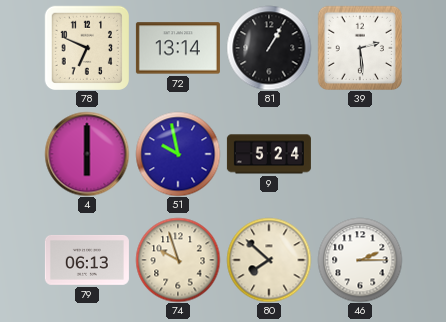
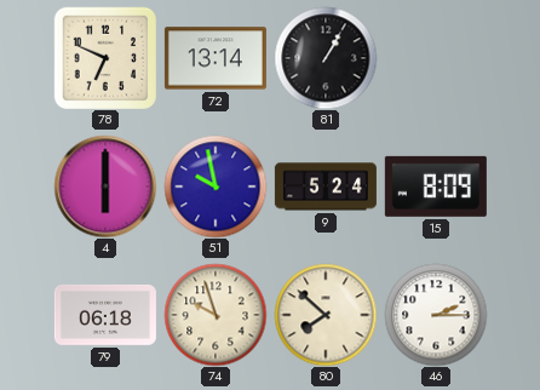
39: 2:29 -> none (359, 47)
15: none -> 8:09 (436, 187)
79: 06:13 -> 06:18 (105, 315)
